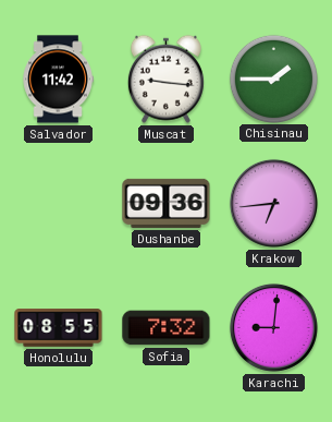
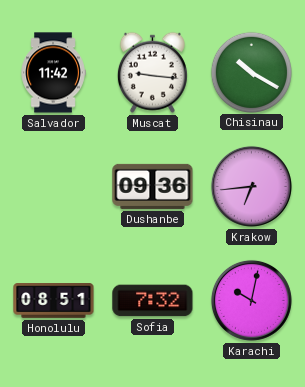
Chisinau: 1:45 -> 10:20 (251, 72)
Honolulu: 08:55 -> 08:51 (54, 301)
Karachi: 9:01 -> 10:02 (251, 300)
